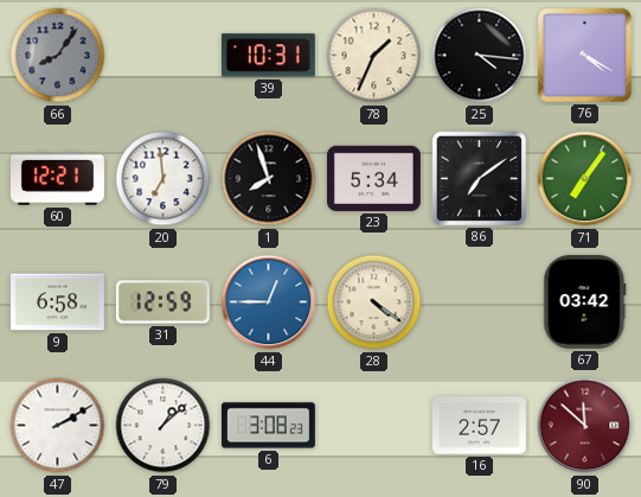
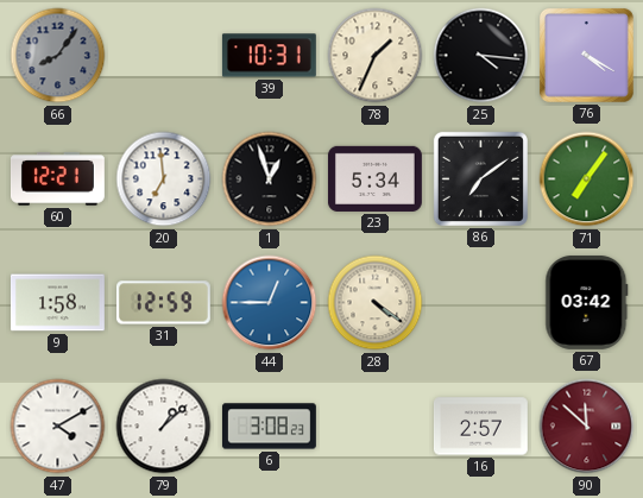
1: 7:57 -> 12:57 (270, 179)
9: 6:58 -> 1:58 (57, 303)
47: 2:10 -> 4:10 (58, 427)
